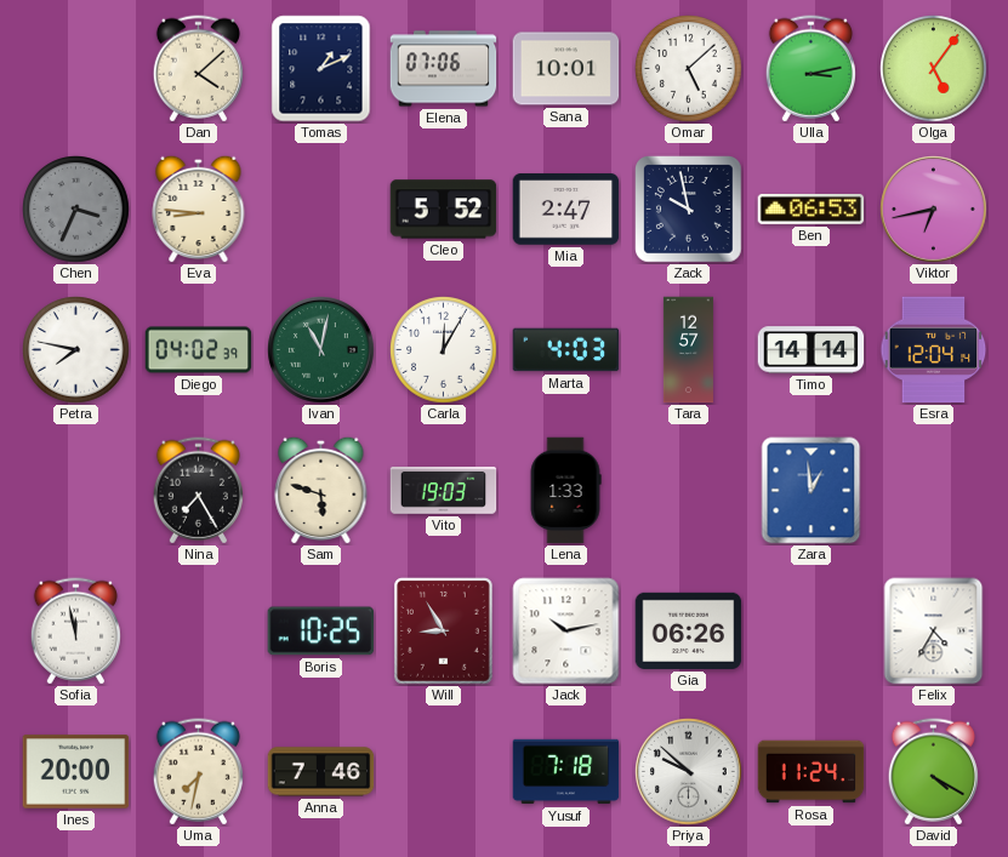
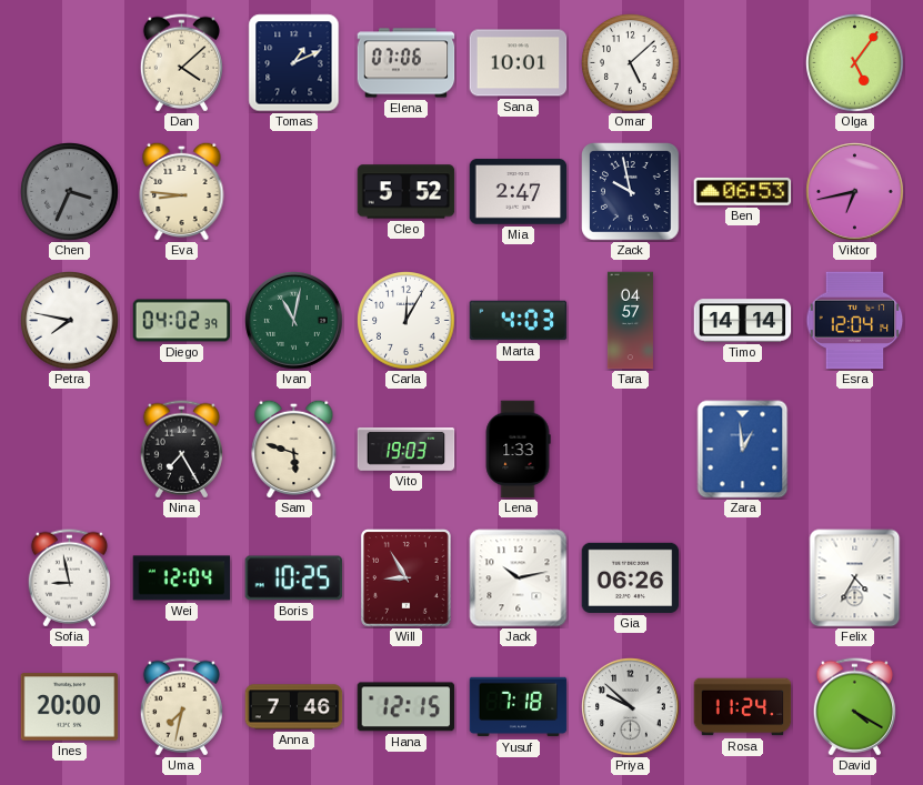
Ulla: 3:13 -> none (810, 69)
Tara: 12:57 -> 04:57 (630, 321)
Sofia: 11:58 -> 8:58 (69, 578)
Wei: none -> 12:04 (182, 578)
Hana: none -> 12:15 (407, 707)
